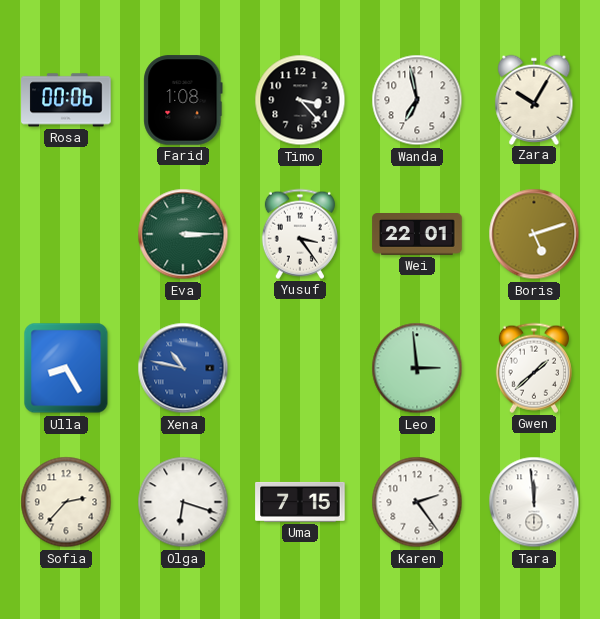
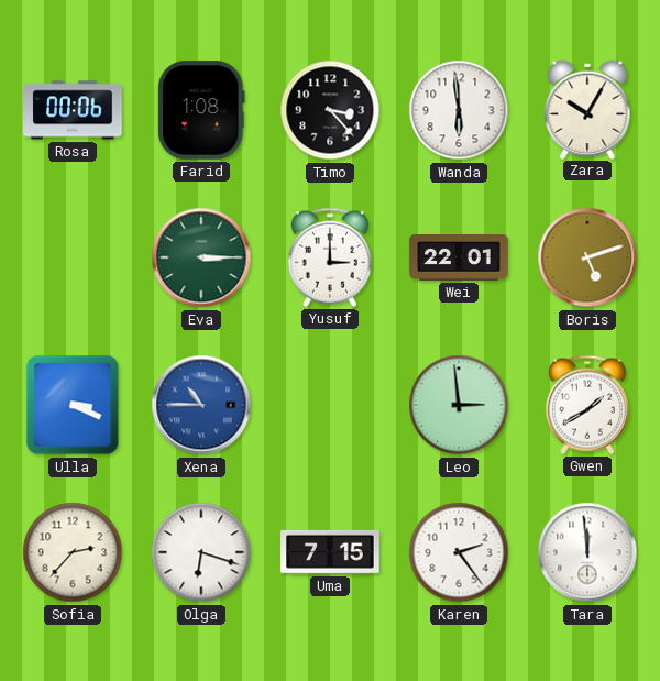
Wanda: 6:58 -> 5:59 (459, 110)
Yusuf: 3:24 -> 3:00 (330, 257)
Ulla: 8:25 -> 3:19 (73, 405)
Xena: 10:47 -> 10:45 (201, 405)
Gwen: 1:38 -> 1:40 (587, 405)
